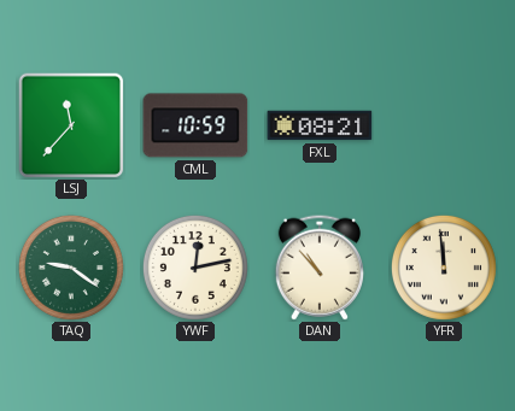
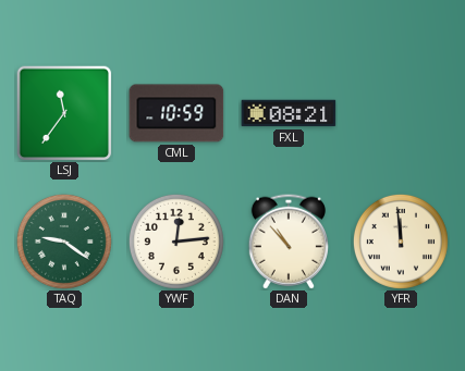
LSJ: 11:37 -> 11:36 (64, 113)
YWF: 12:13 -> 12:14 (176, 242)
